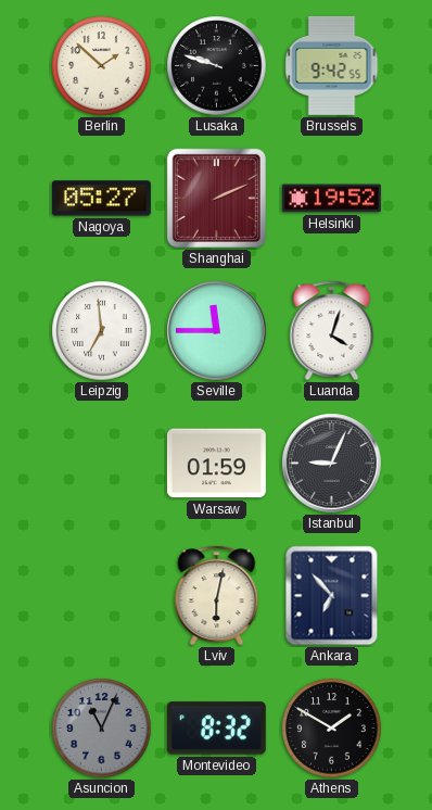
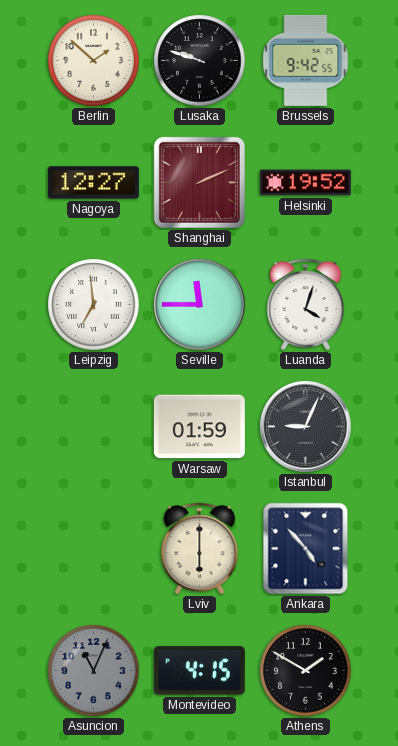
Nagoya: 05:27 -> 12:27 (93, 183)
Lviv: 6:02 -> 6:00 (200, 549)
Ankara: 6:53 -> 4:53 (306, 549)
Montevideo: 8:32 -> 4:15 (199, 671)
